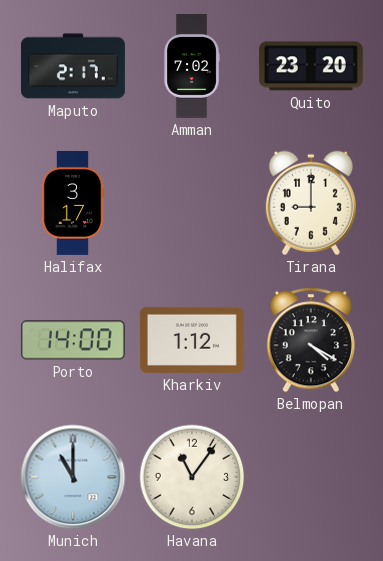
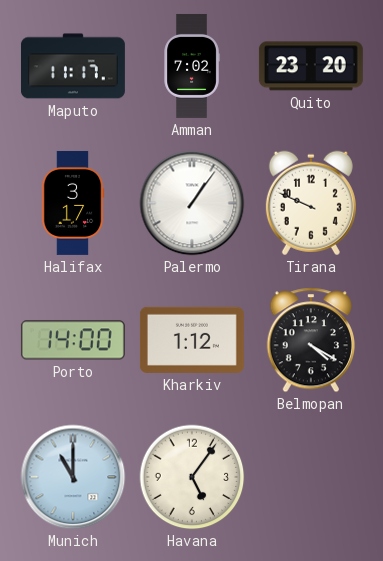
Maputo: 2:17 -> 11:17 (73, 66)
Palermo: none -> 1:06 (192, 203)
Tirana: 9:00 -> 9:49 (311, 203)
Havana: 11:06 -> 5:06 (192, 477)
